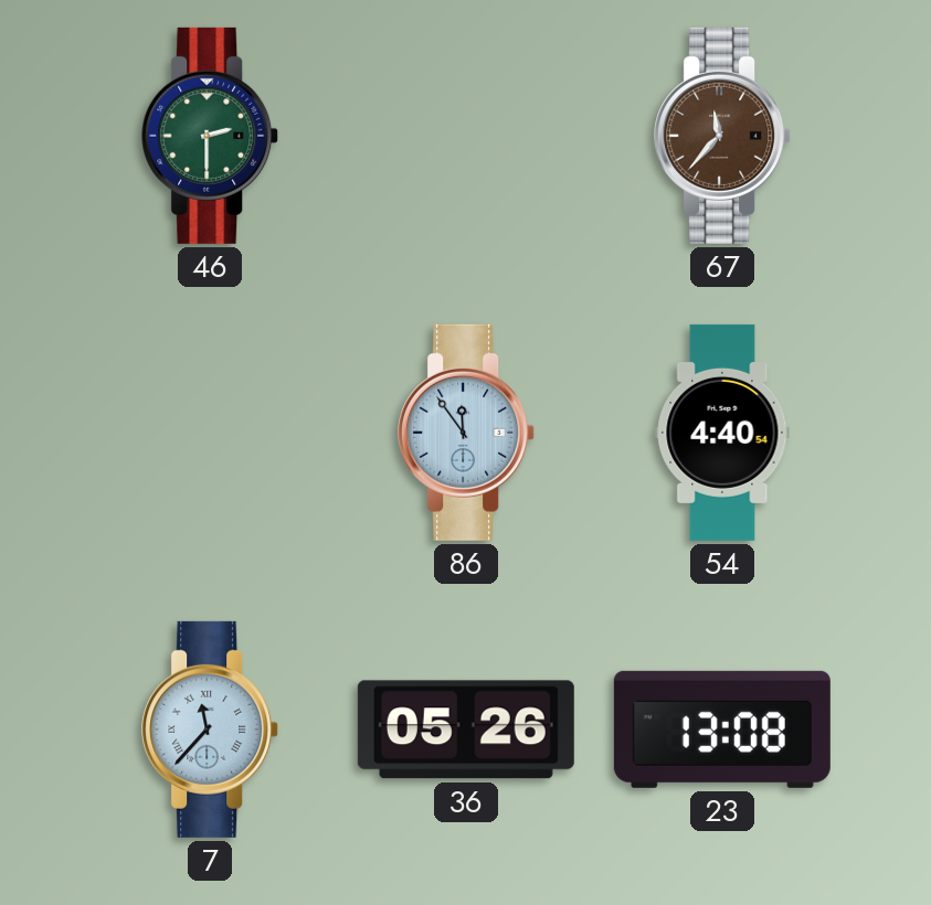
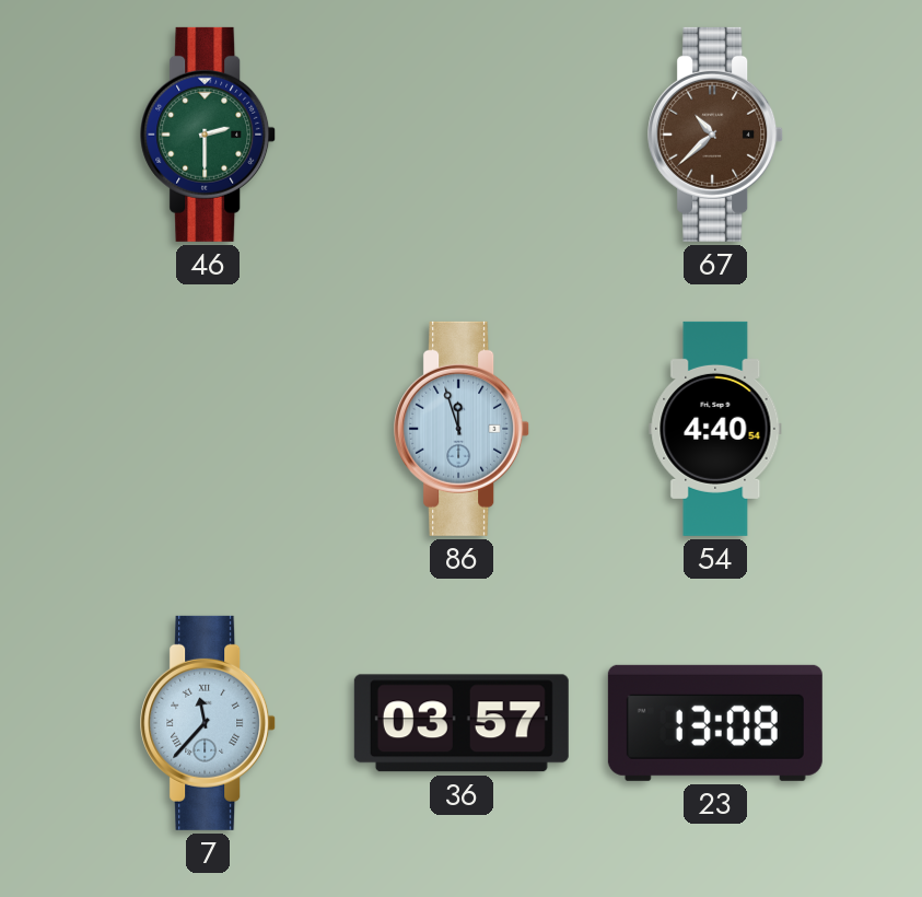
67: 11:37 -> 10:38 (716, 135)
86: 11:54 -> 11:57 (463, 429)
36: 05:26 -> 03:57 (462, 723)
